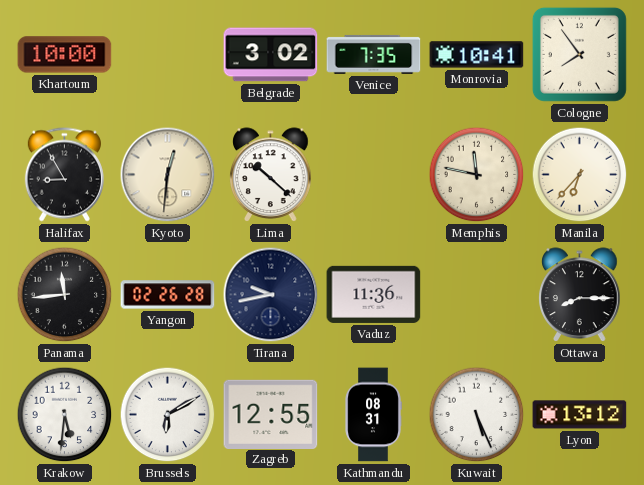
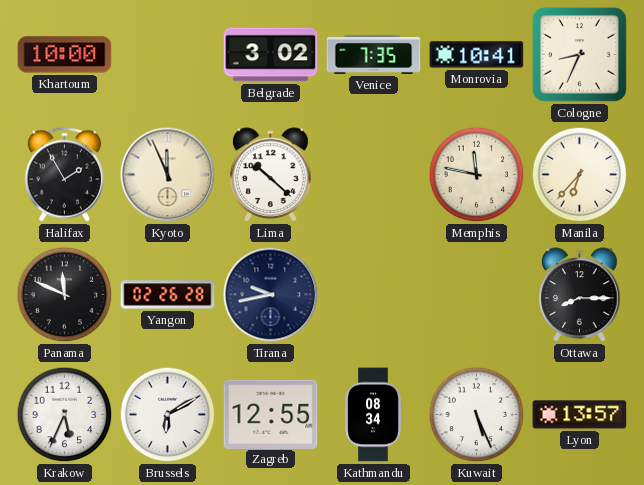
Cologne: 7:54 -> 8:34 (579, 54)
Halifax: 8:55 -> 1:55 (64, 175)
Kyoto: 12:31 -> 11:56 (168, 175)
Panama: 11:44 -> 11:49 (65, 295)
Vaduz: 11:36 -> none (374, 294)
Krakow: 5:31 -> 5:34 (65, 415)
Kathmandu: 08:31 -> 08:34 (373, 415)
Lyon: 13:12 -> 13:57 (580, 415)
